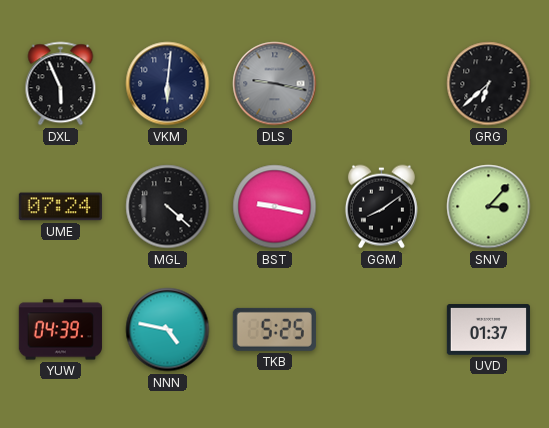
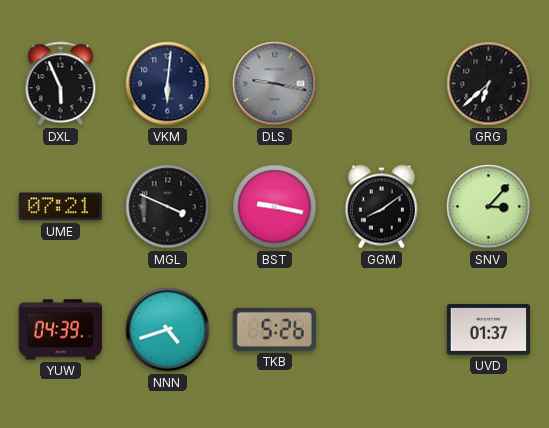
UME: 07:24 -> 07:21 (60, 207)
MGL: 4:22 -> 3:49 (168, 207)
NNN: 4:47 -> 4:42 (168, 330)
TKB: 5:25 -> 5:26 (274, 329)
